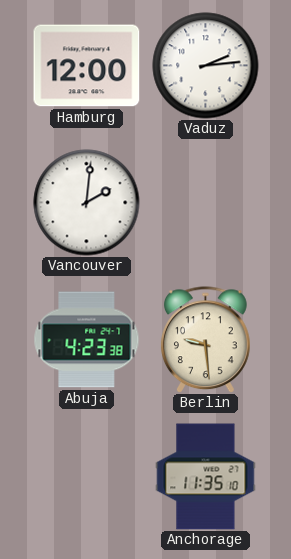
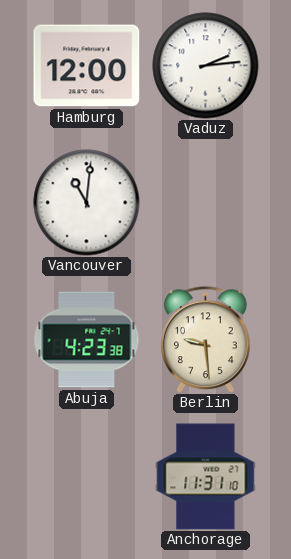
Vancouver: 2:01 -> 11:01 (87, 203)
Anchorage: 11:35 -> 11:31 (206, 477)
